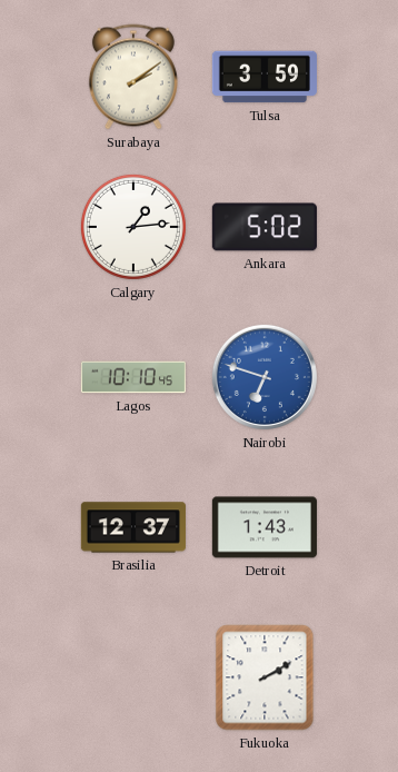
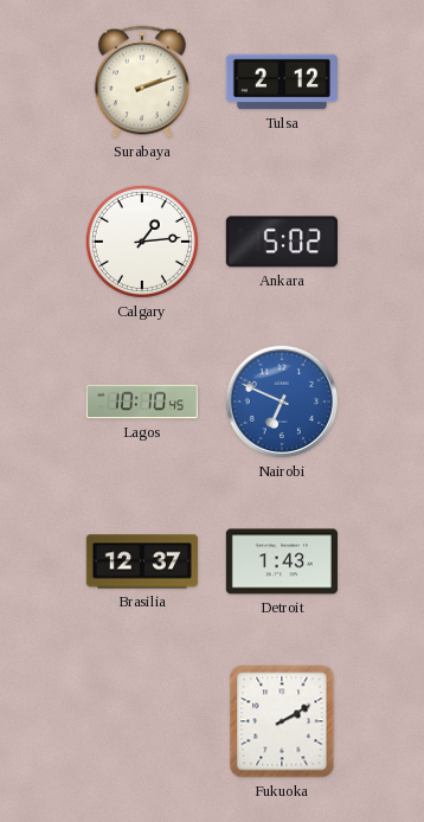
Surabaya: 2:09 -> 2:12 (142, 82)
Tulsa: 3:59 -> 2:12 (282, 82)
Nairobi: 6:48 -> 6:49 (282, 402)
